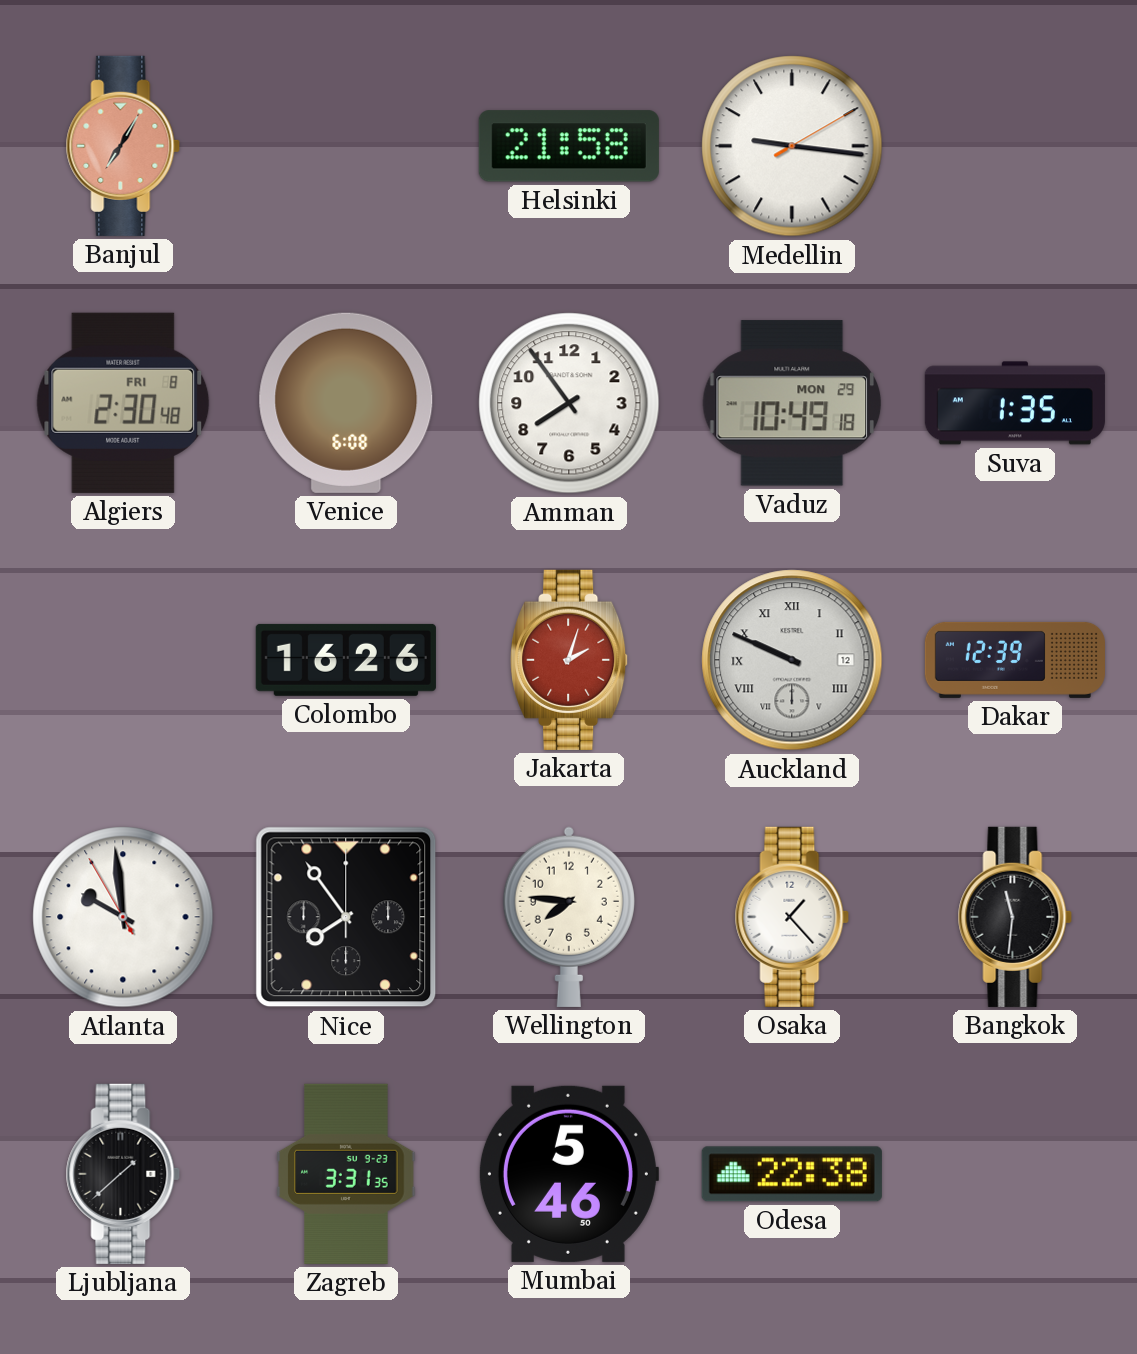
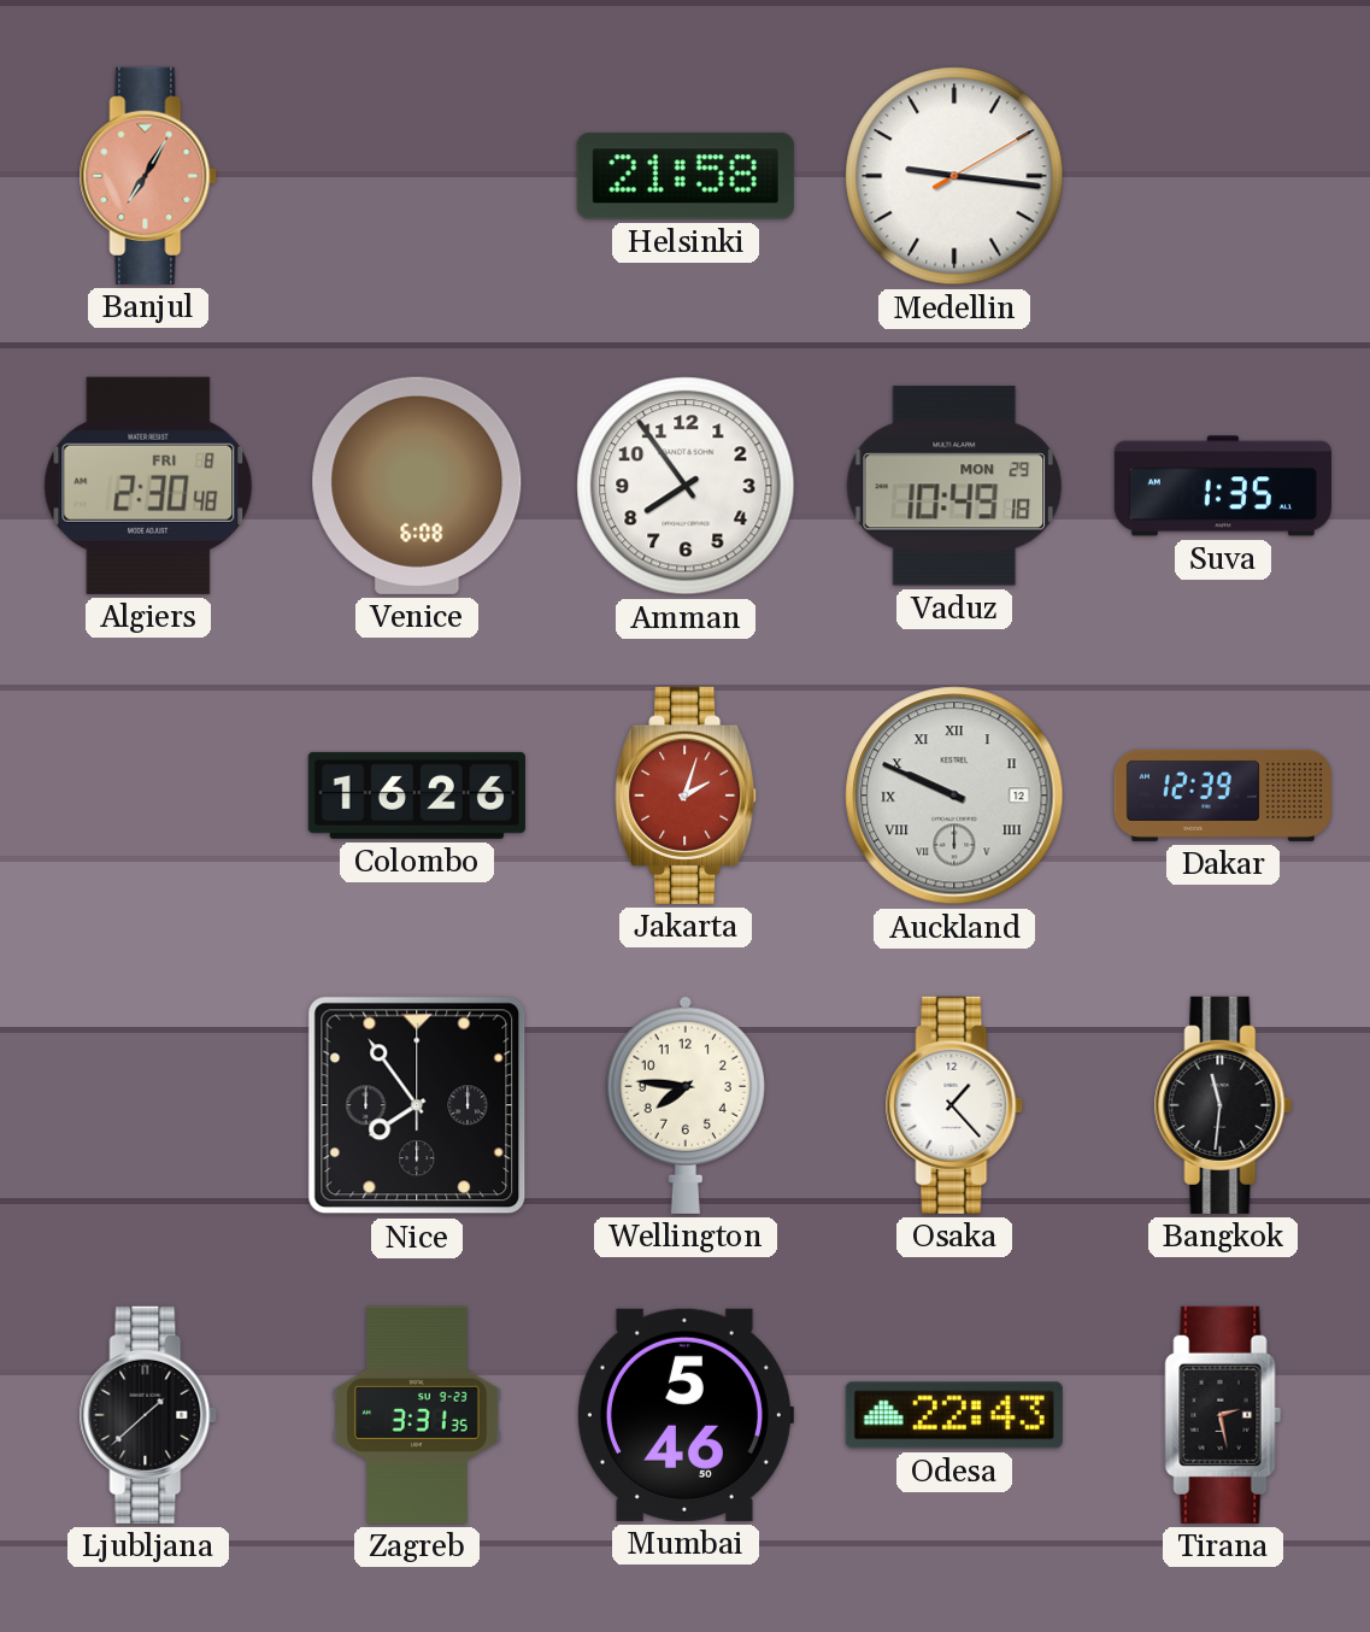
Atlanta: 9:58 -> none (123, 917)
Odesa: 22:38 -> 22:43 (954, 1415)
Tirana: none -> 2:28 (1223, 1415)
